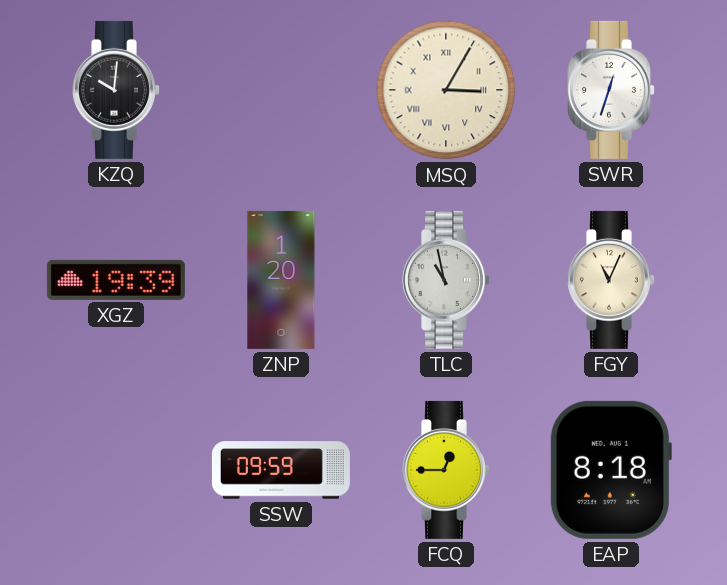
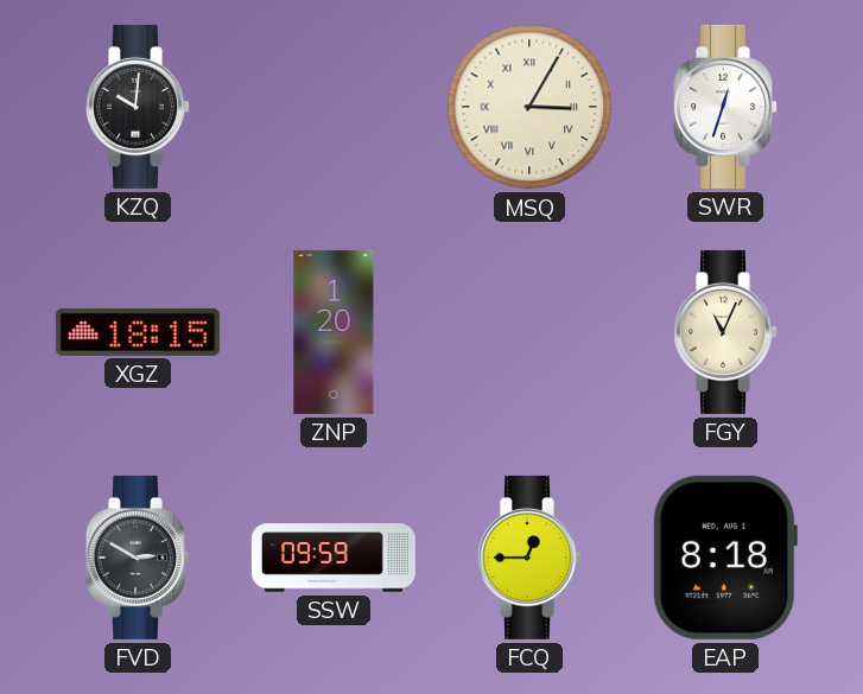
XGZ: 19:39 -> 18:15 (138, 332)
TLC: 10:58 -> none (447, 280)
FVD: none -> 2:50 (139, 558)
